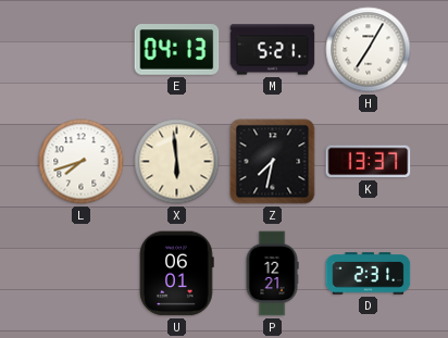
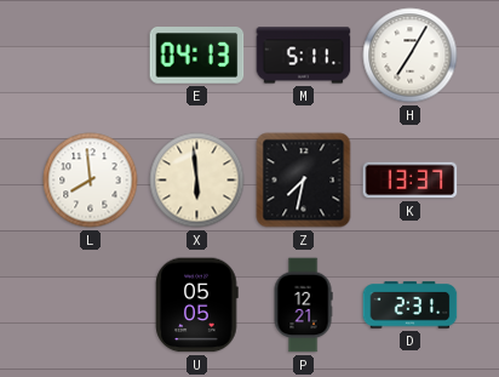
M: 5:21 -> 5:11 (304, 56)
L: 7:42 -> 7:59 (91, 181)
U: 06:01 -> 05:05 (197, 305)
